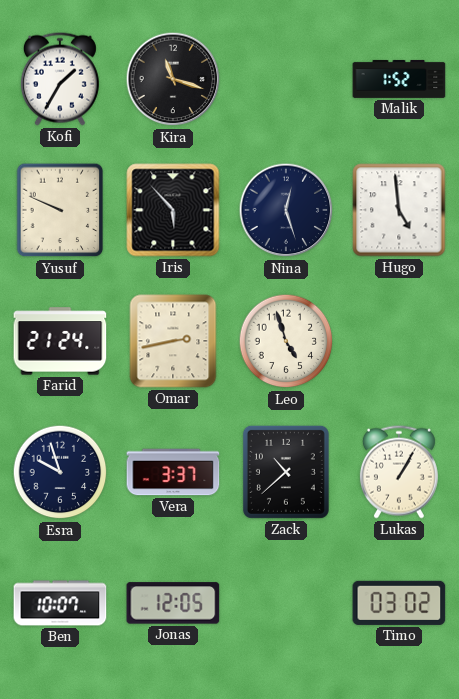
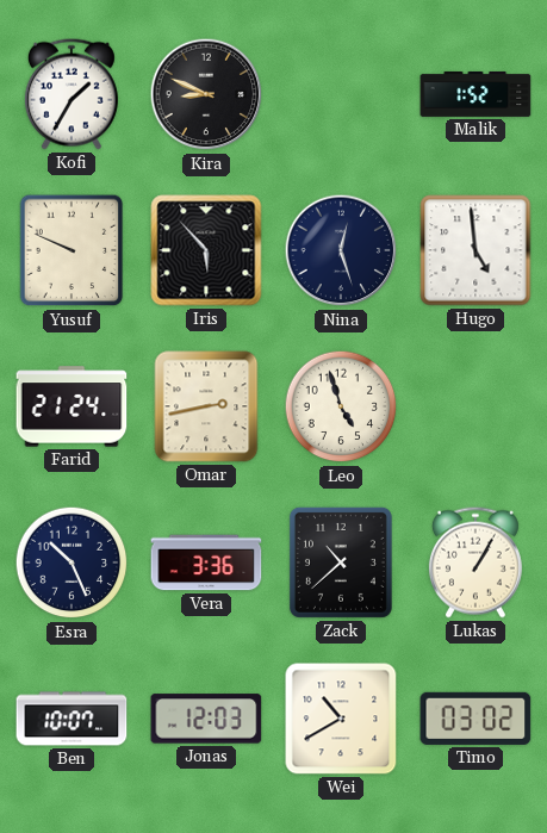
Kira: 11:18 -> 8:49 (206, 94)
Esra: 9:57 -> 10:26 (72, 562)
Vera: 3:37 -> 3:36 (206, 562)
Jonas: 12:05 -> 12:03 (206, 719)
Wei: none -> 10:40 (341, 719)
